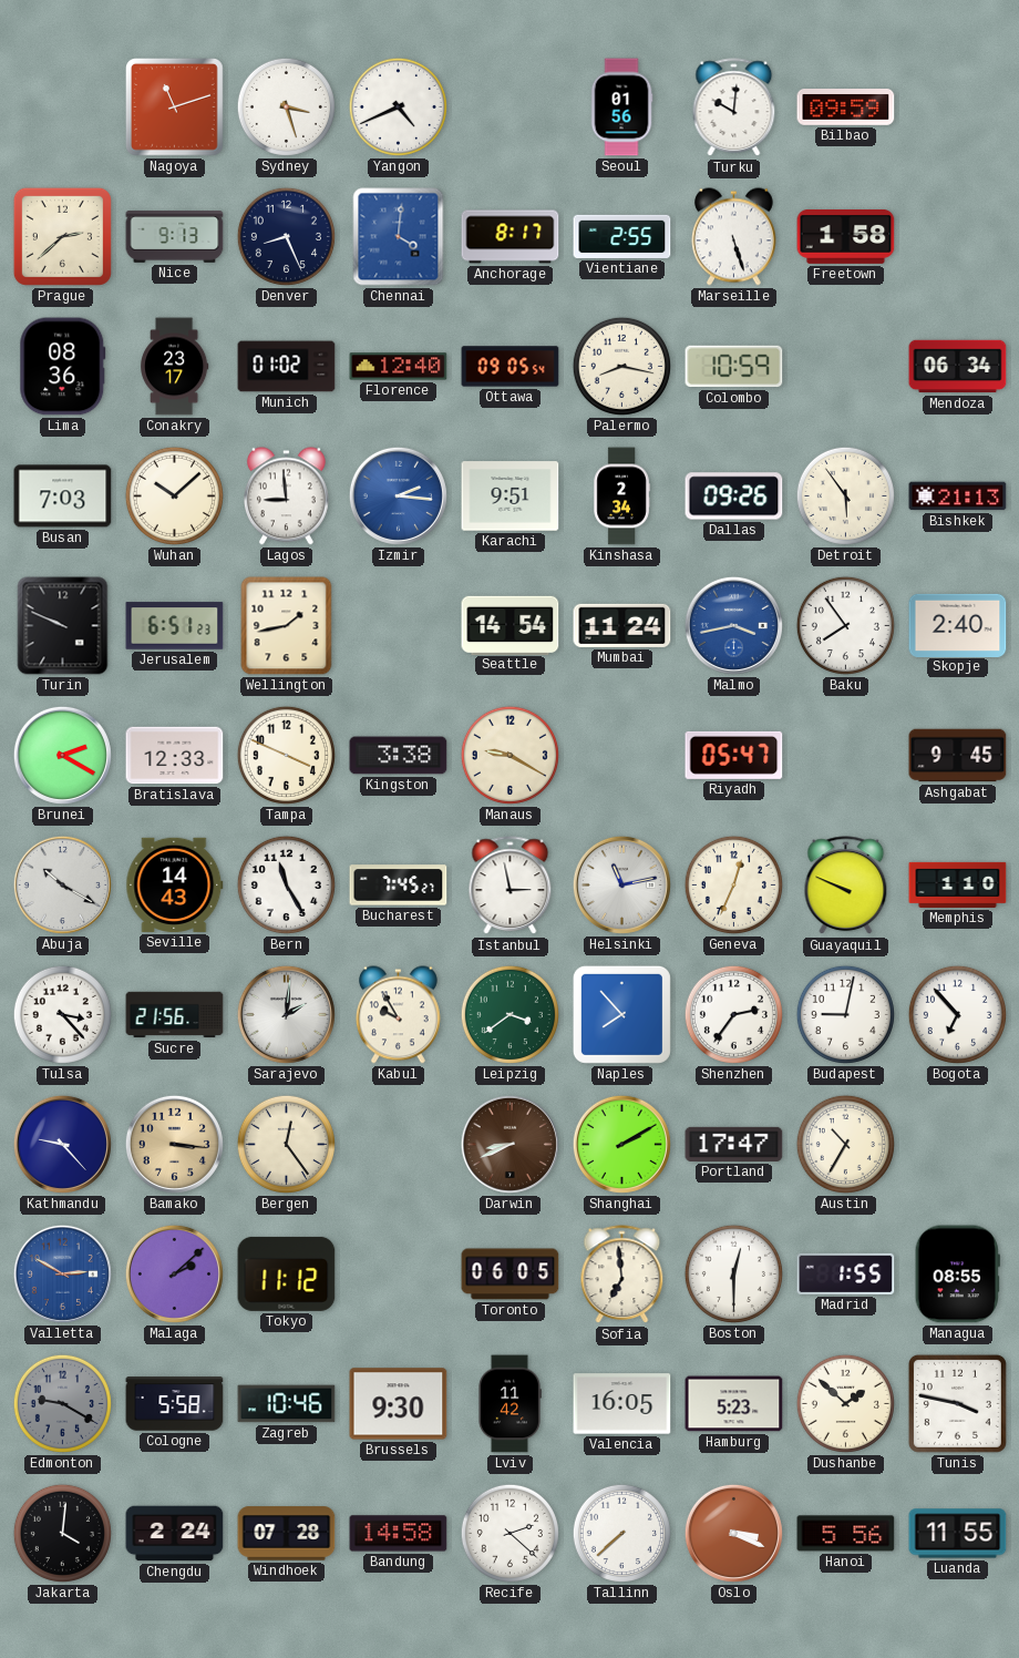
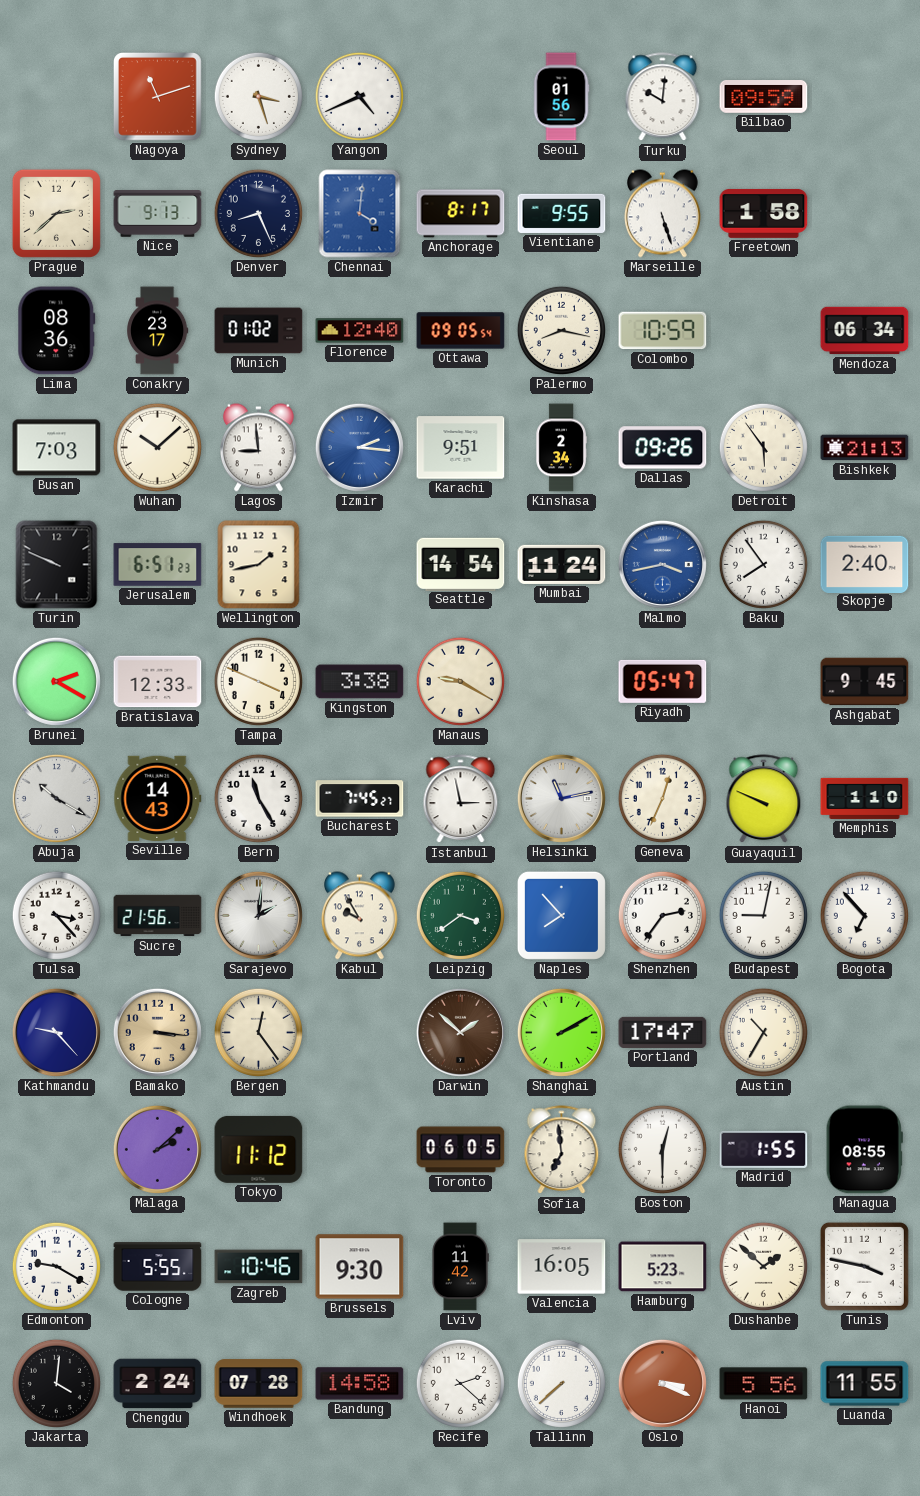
Vientiane: 2:55 -> 9:55 (562, 213)
Darwin: 8:41 -> 1:52 (460, 1032)
Valletta: 2:50 -> none (62, 1273)
Edmonton dial: grey -> white (56, 1266)
Cologne: 5:58 -> 5:55 (158, 1267)
